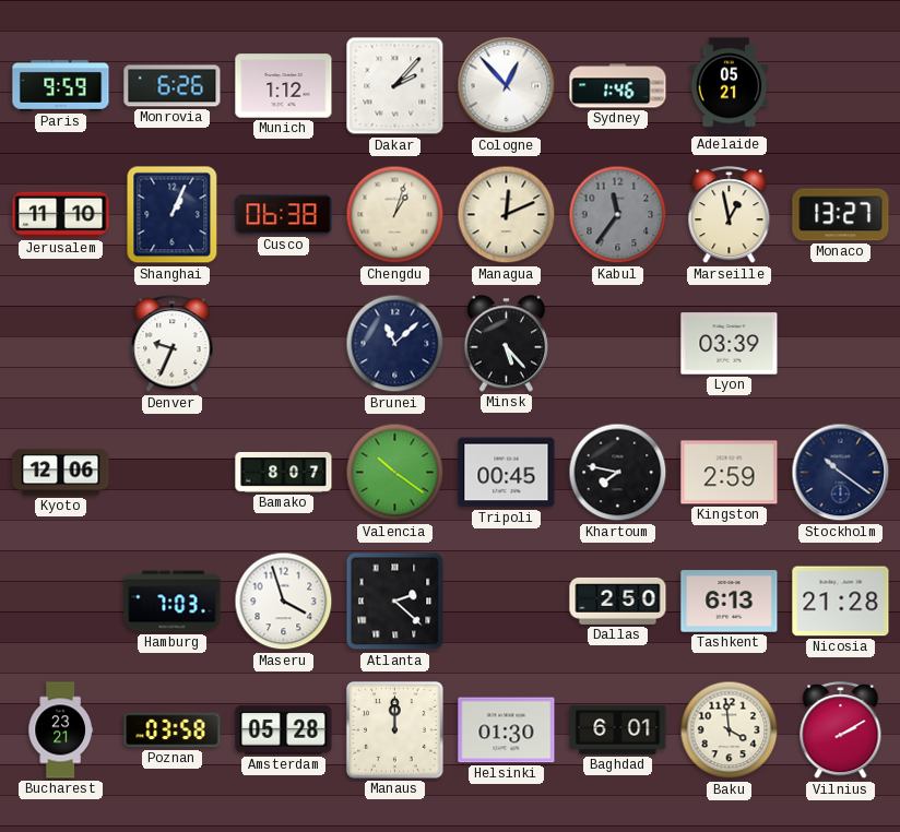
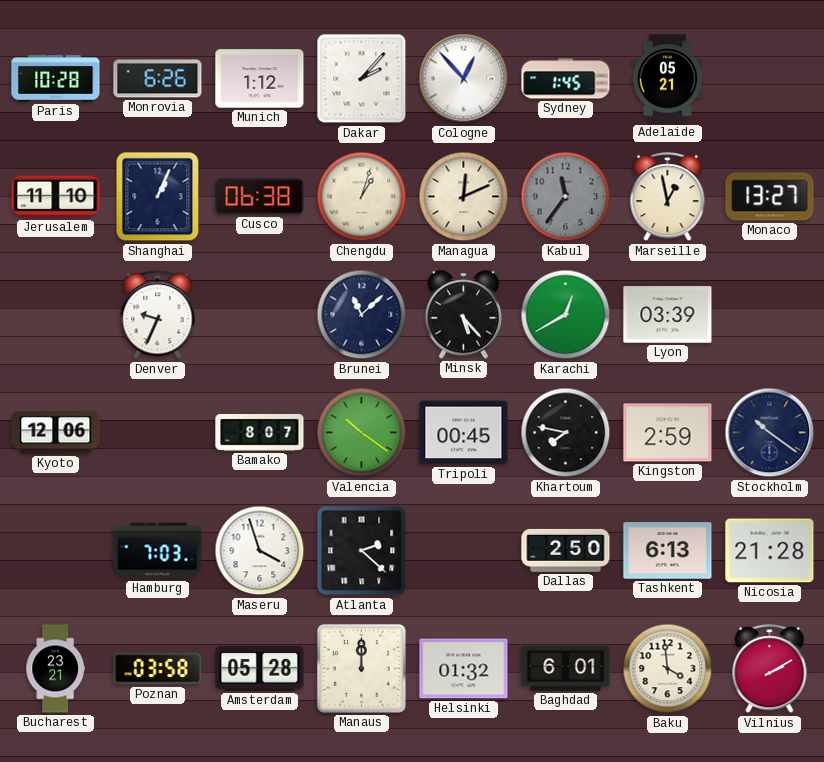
Paris: 9:59 -> 10:28 (56, 78)
Sydney: 1:46 -> 1:45 (566, 79)
Karachi: none -> 12:40 (566, 315)
Helsinki: 01:30 -> 01:32 (464, 669)
